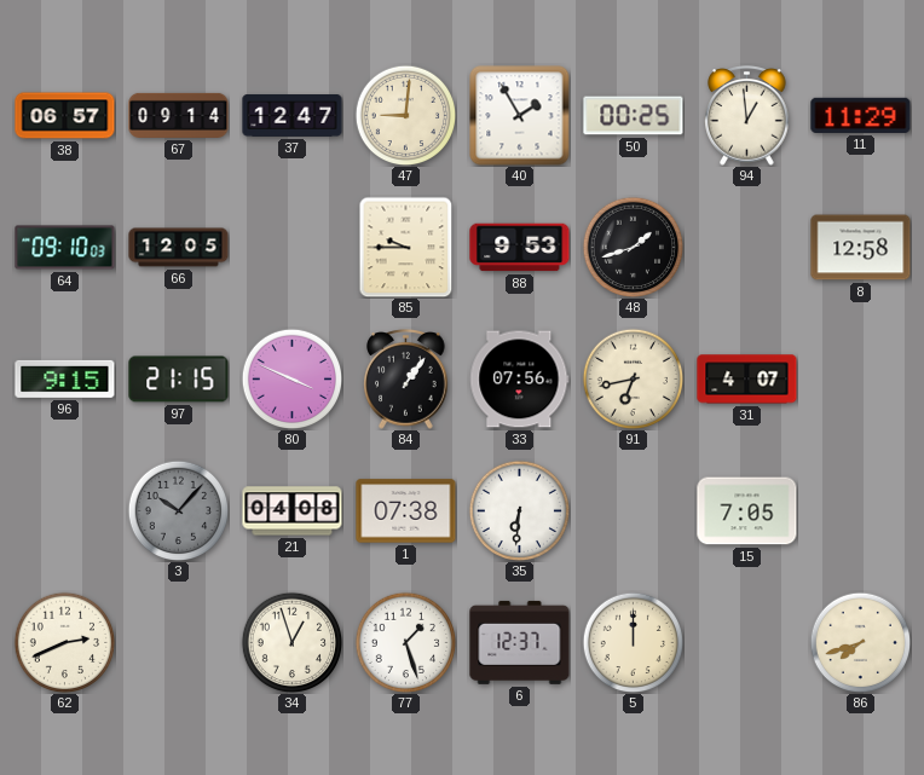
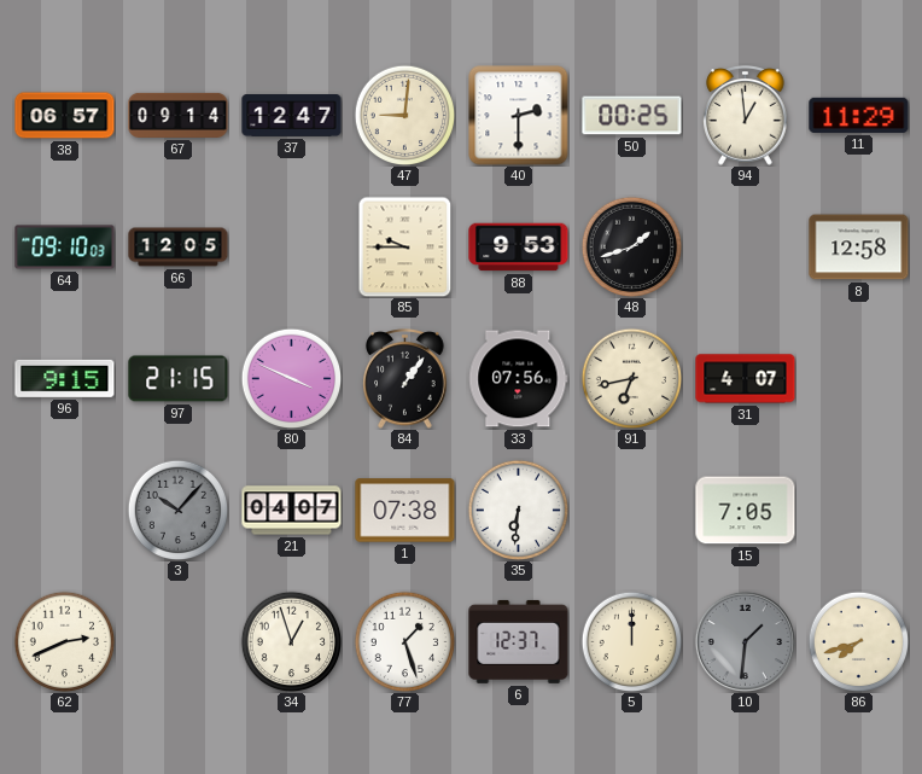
40: 1:55 -> 2:30 (519, 116)
21: 04:08 -> 04:07 (292, 511)
10: none -> 1:31 (745, 641)
